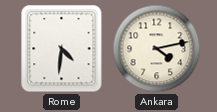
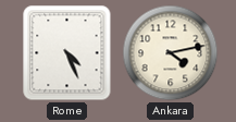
Rome: 4:31 -> 4:26 (67, 53)
